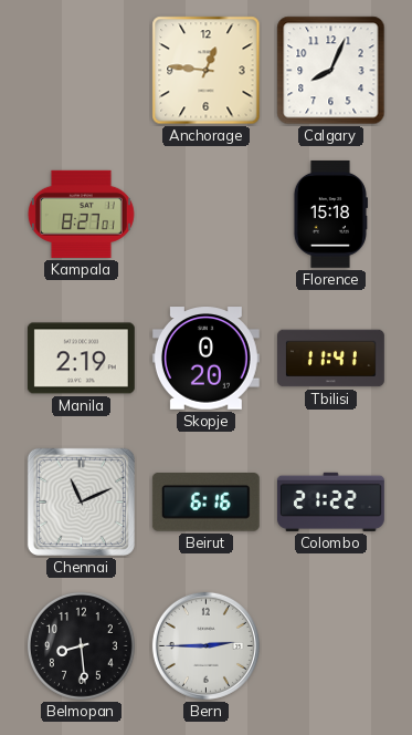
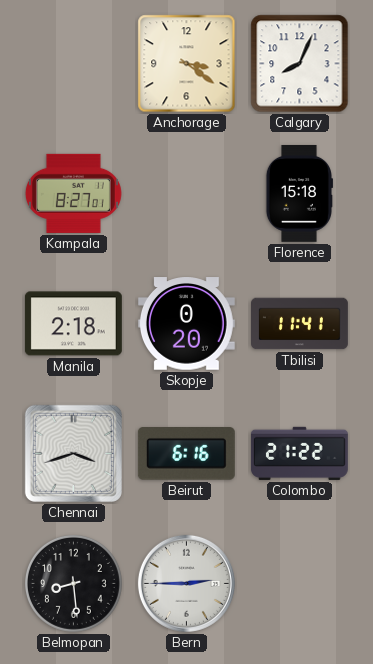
Anchorage: 12:46 -> 3:21 (187, 64)
Manila: 2:19 -> 2:18 (73, 324)
Chennai: 11:11 -> 3:42 (73, 453)
